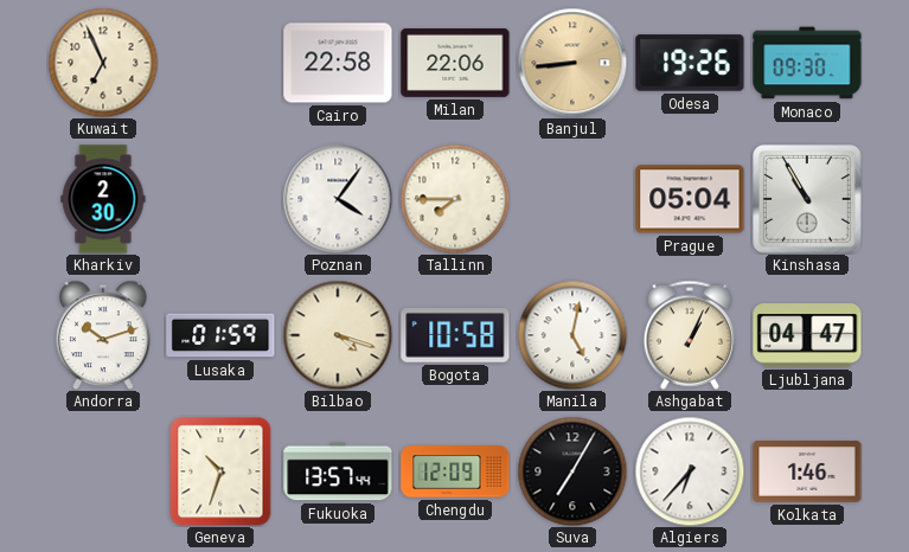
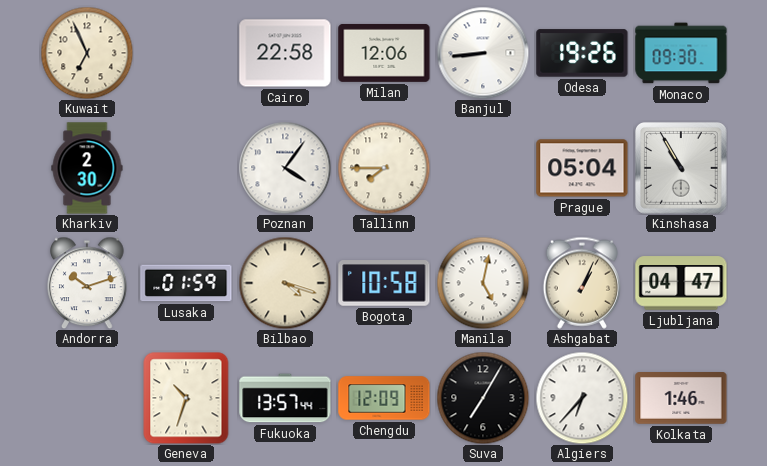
Milan: 22:06 -> 12:06 (384, 53)
Banjul dial: champagne -> white (483, 53)
